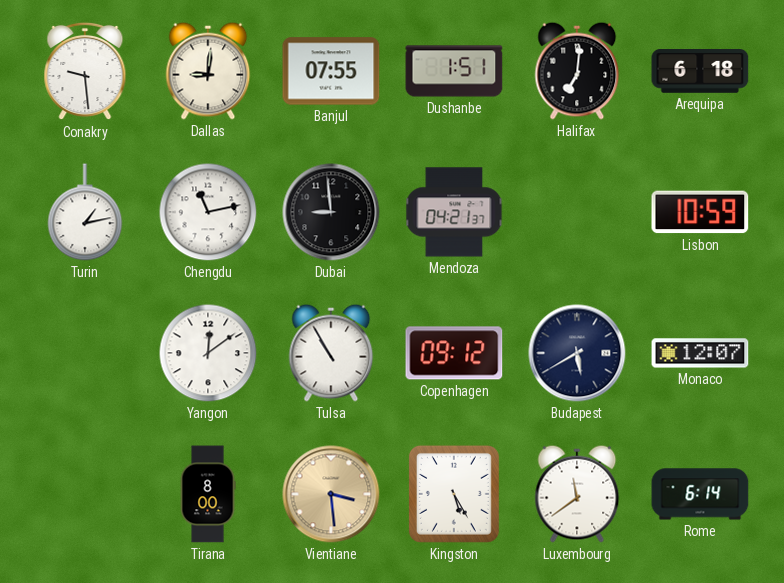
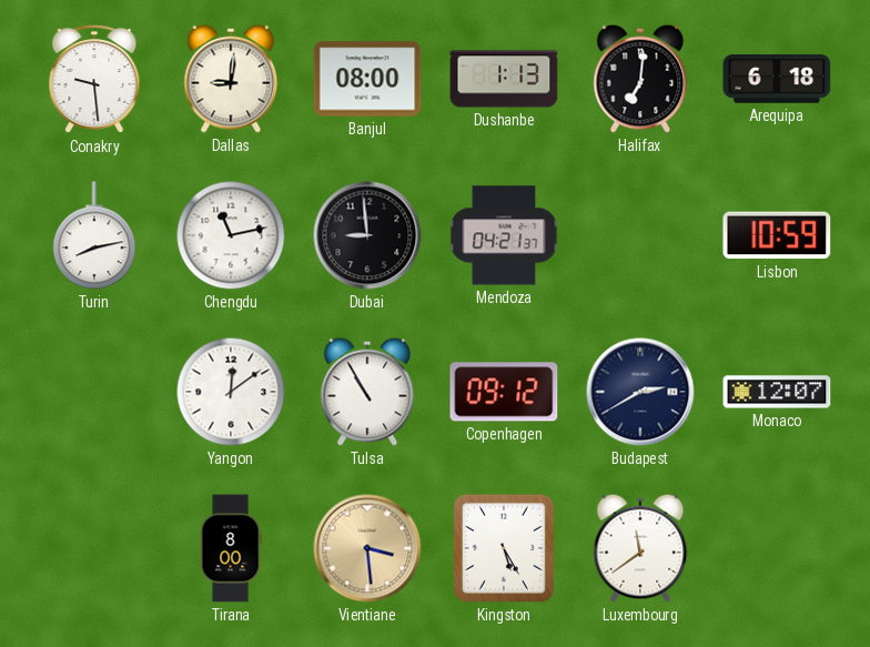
Banjul: 07:55 -> 08:00 (367, 79)
Dushanbe: 1:51 -> 1:13 (504, 79)
Turin: 1:13 -> 8:13 (94, 235)
Budapest: 5:40 -> 2:40 (640, 392)
Rome: 6:14 -> none (700, 494)
